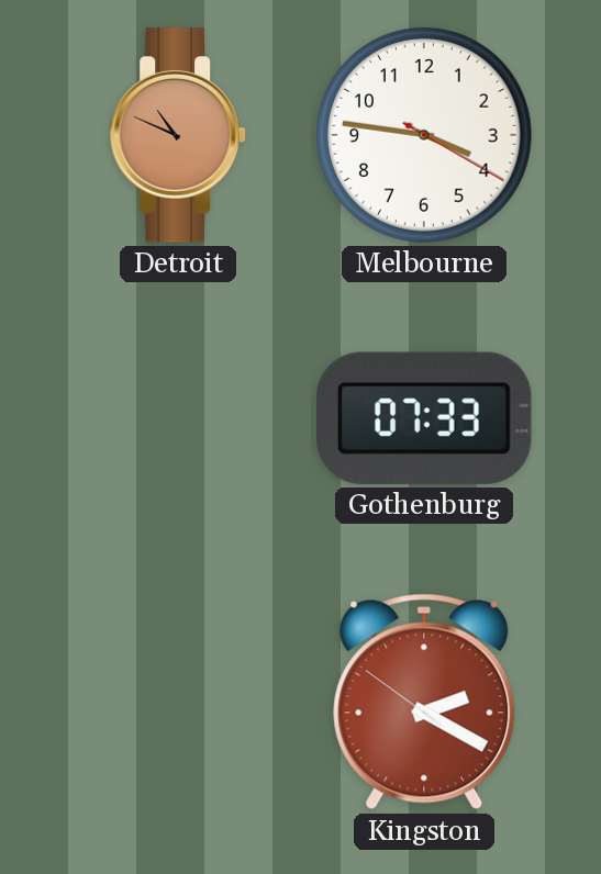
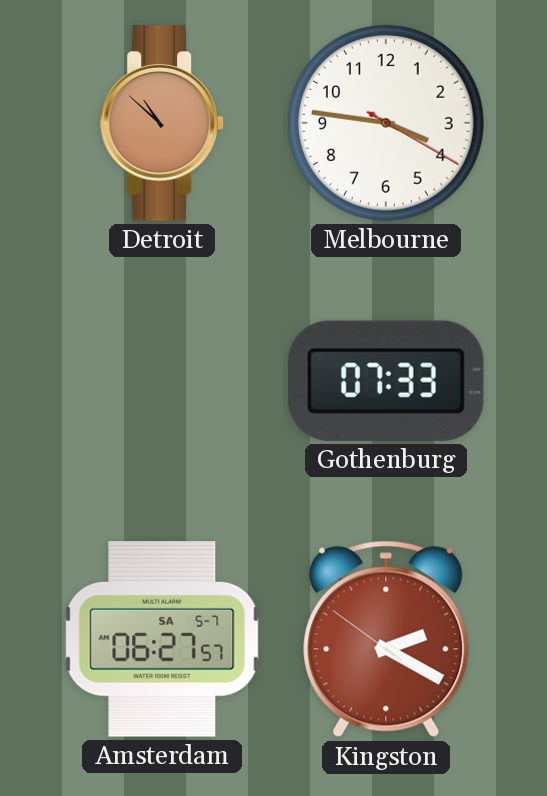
Detroit: 10:49 -> 10:52 (162, 123)
Amsterdam: none -> 06:27 (162, 639)
